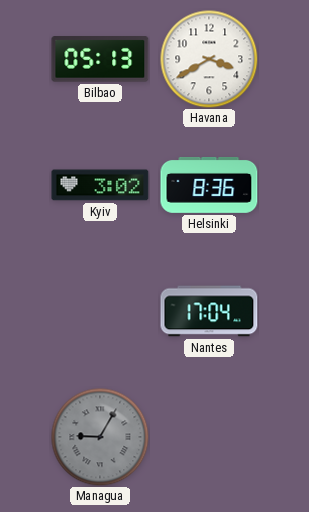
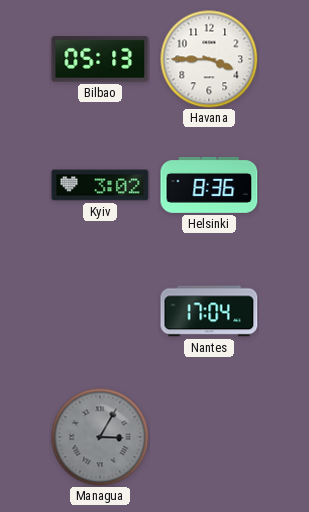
Havana: 3:40 -> 3:45 (209, 59)
Managua: 9:05 -> 3:05 (100, 437)
